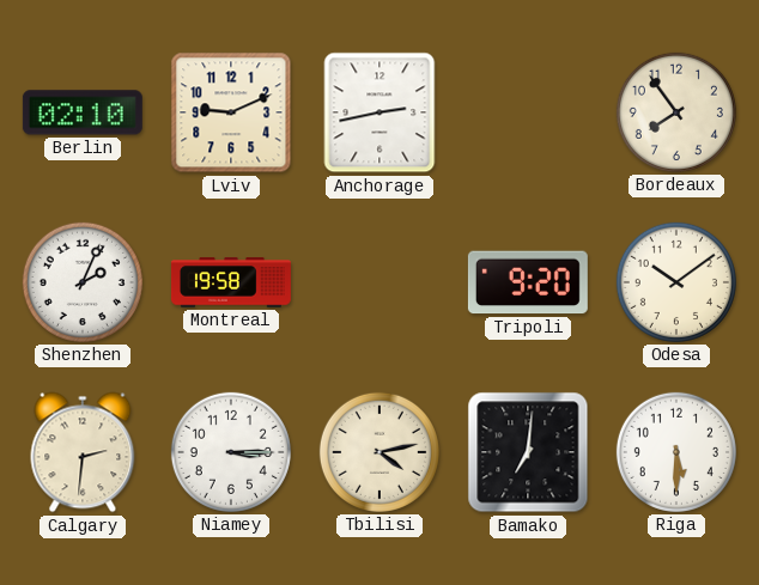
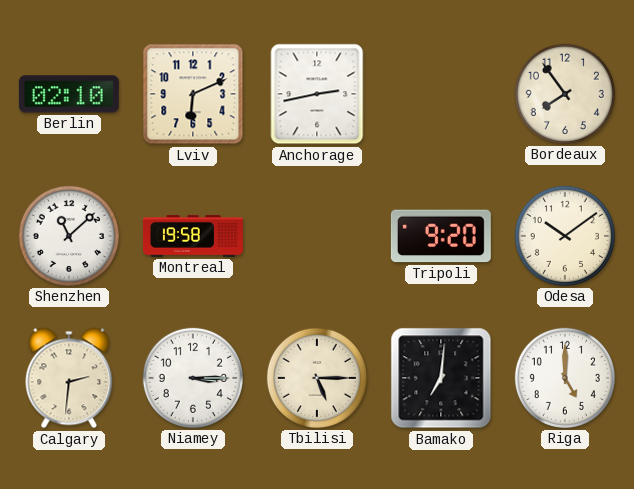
Lviv: 9:11 -> 6:11 (193, 94)
Shenzhen: 2:04 -> 11:08 (69, 236)
Tbilisi: 4:13 -> 5:15 (317, 378)
Riga: 5:30 -> 5:00 (565, 378)
